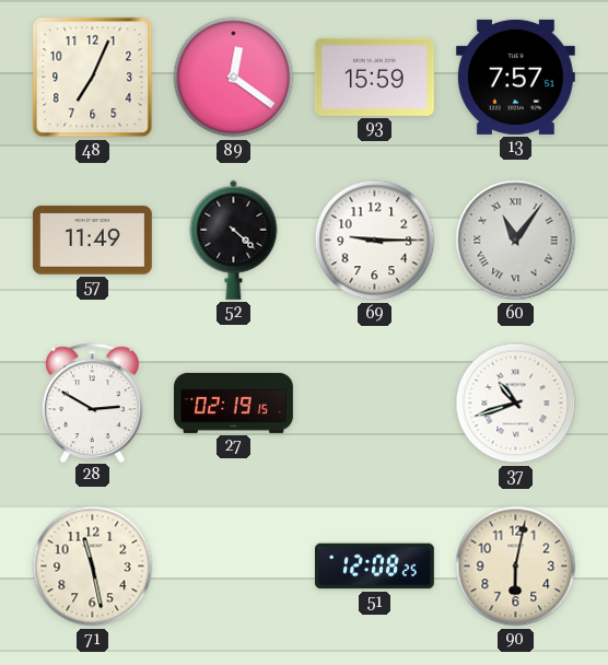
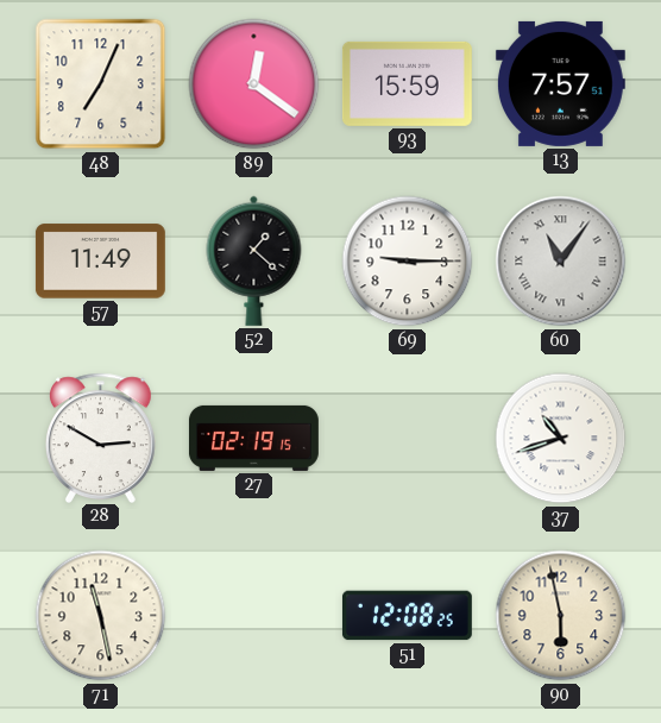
52: 4:22 -> 1:22 (254, 260)
90: 6:02 -> 5:58 (561, 616)
